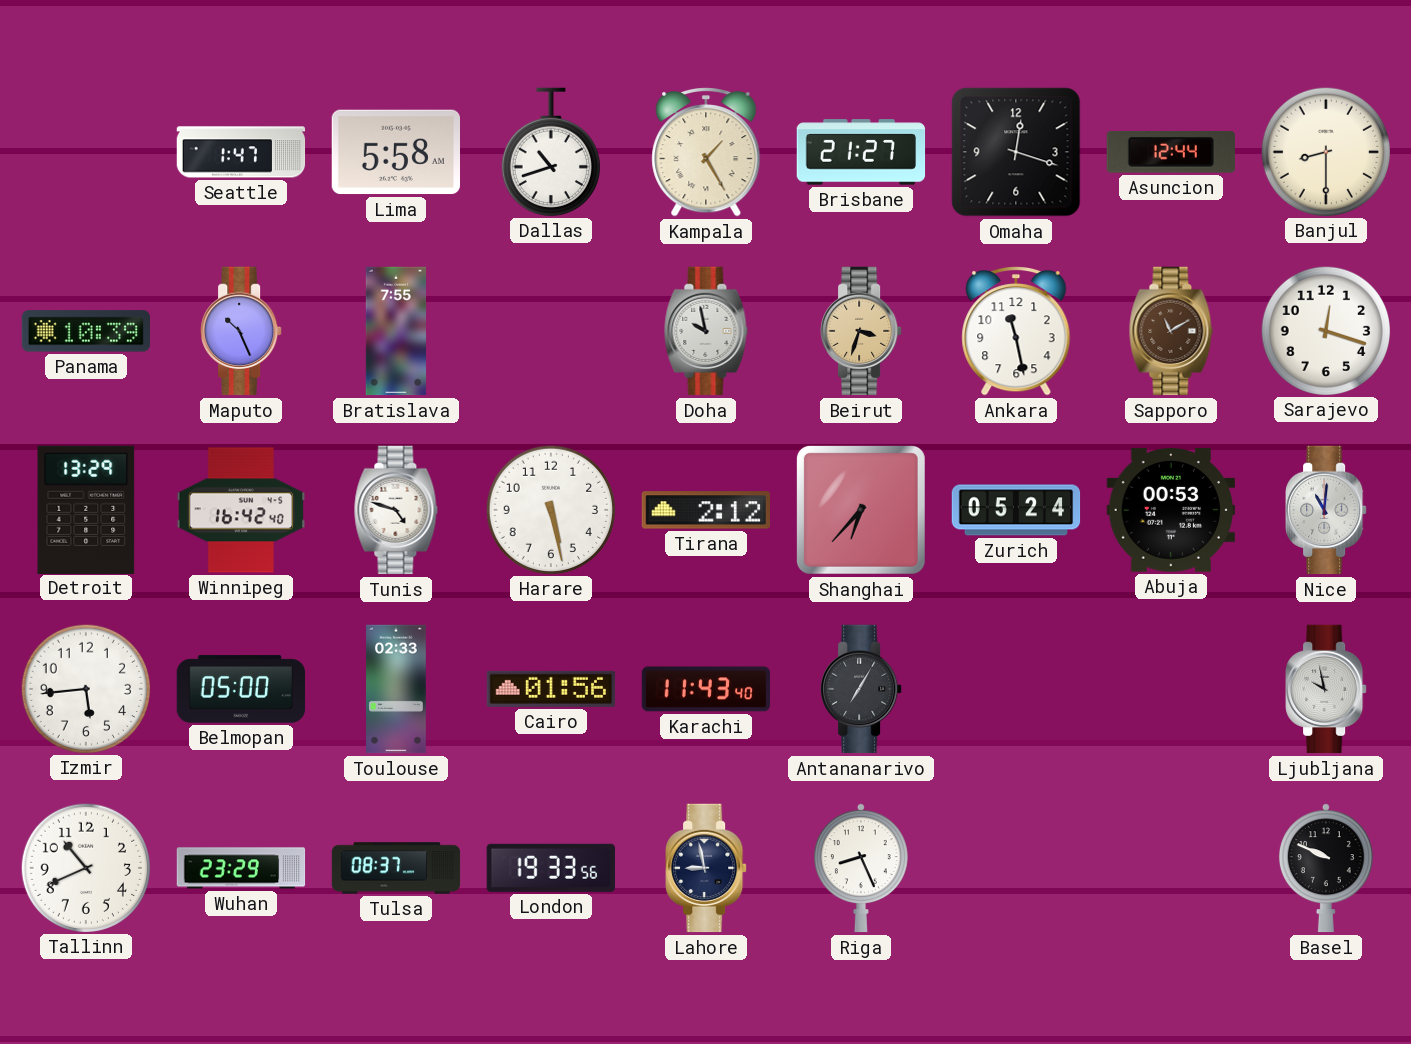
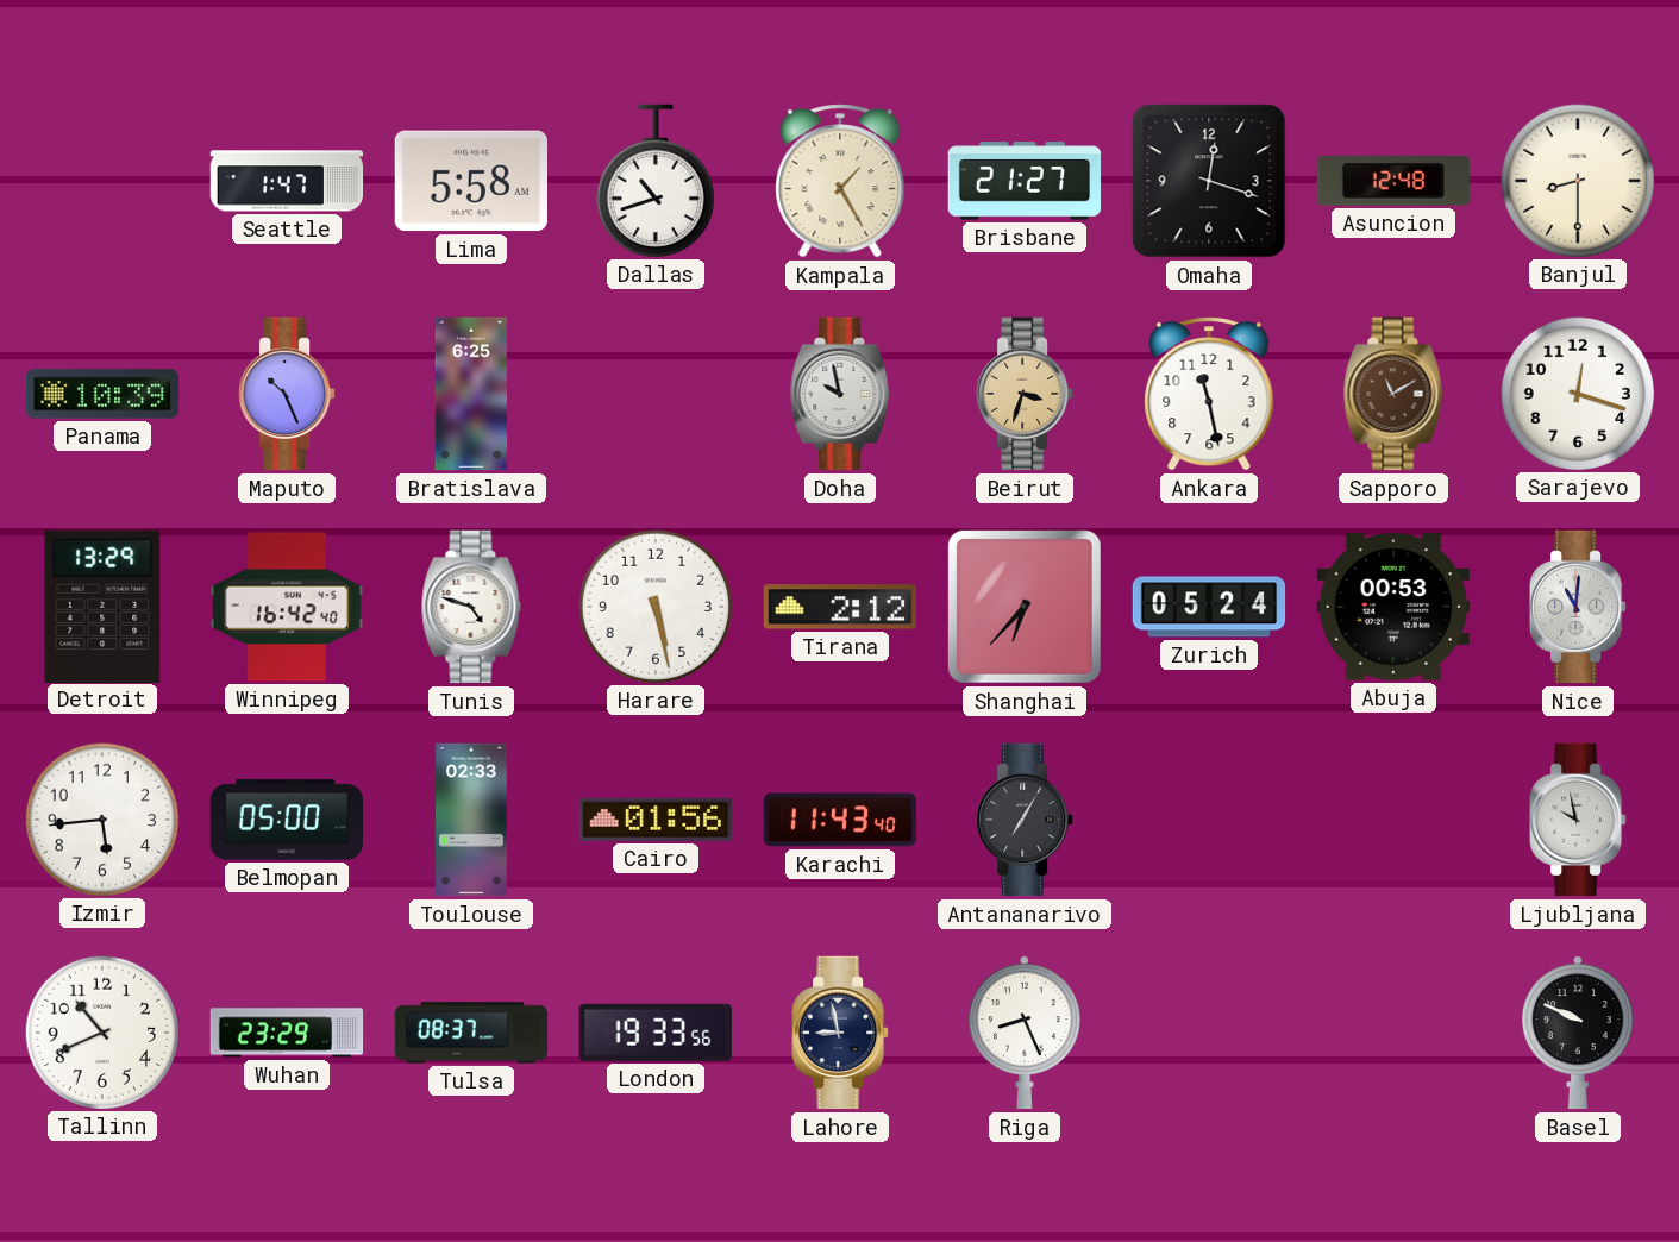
Asuncion: 12:44 -> 12:48 (1393, 182)
Bratislava: 7:55 -> 6:25 (471, 394)
